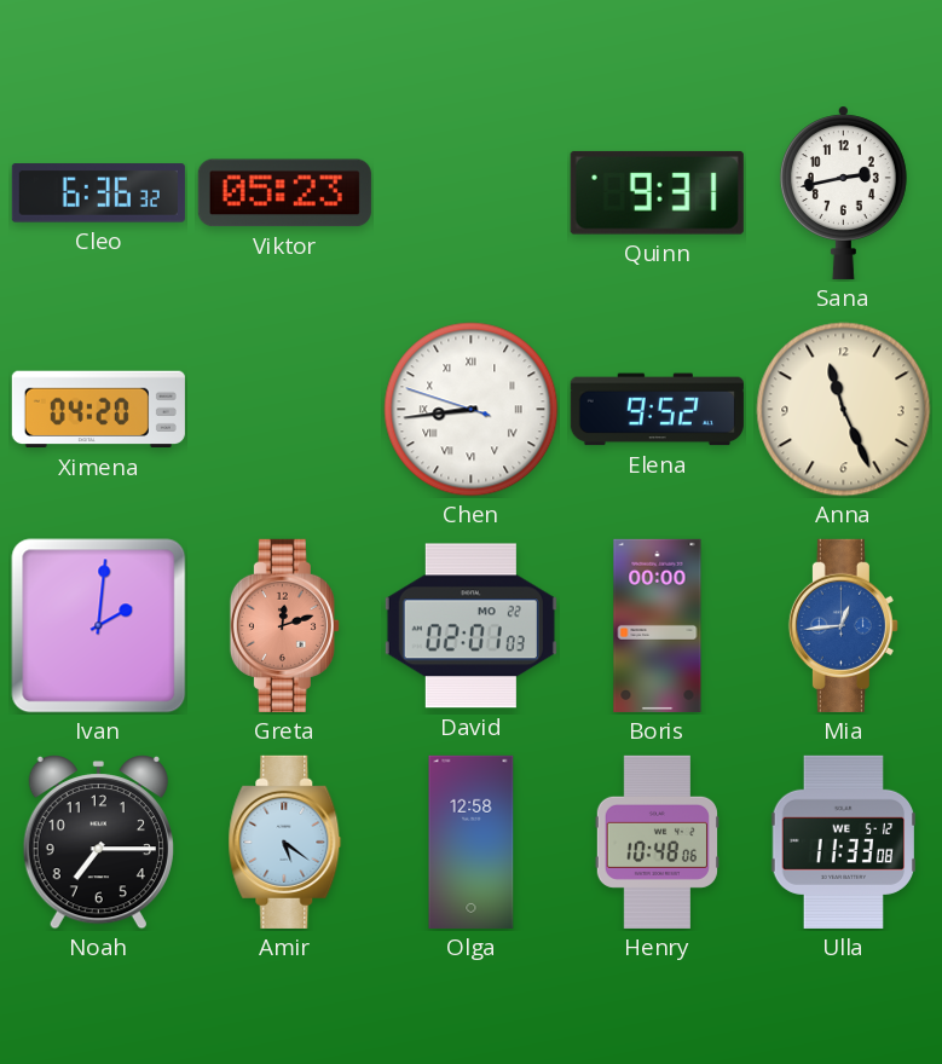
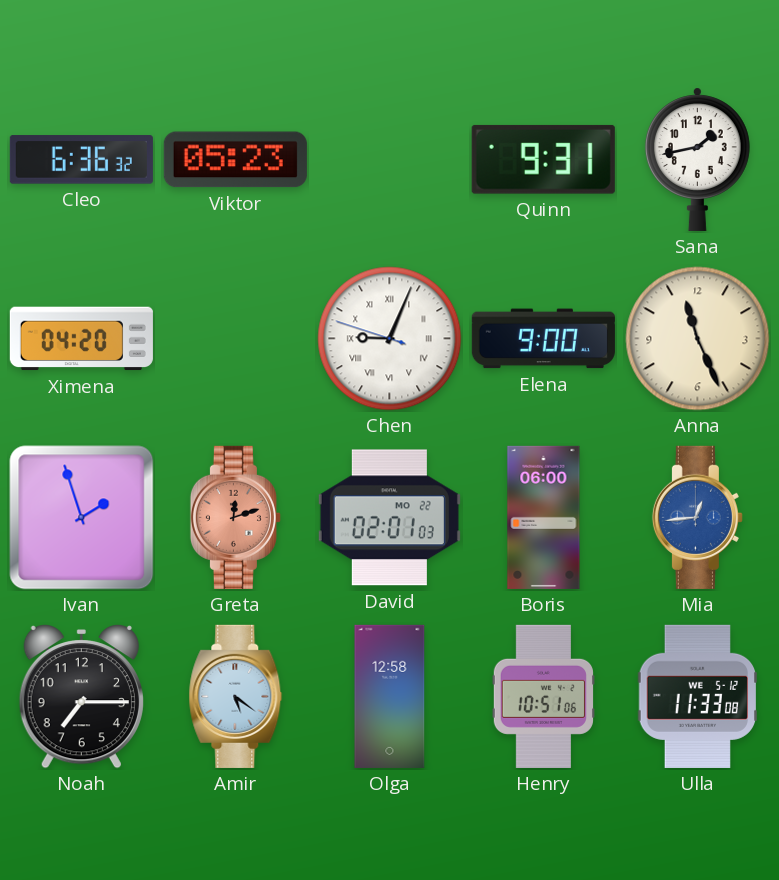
Sana: 2:43 -> 1:43 (697, 159)
Chen: 8:43 -> 9:03 (390, 339)
Elena: 9:52 -> 9:00 (543, 339)
Ivan: 2:01 -> 1:57 (82, 518)
Boris: 00:00 -> 06:00 (544, 517)
Henry: 10:48 -> 10:51 (543, 696)
